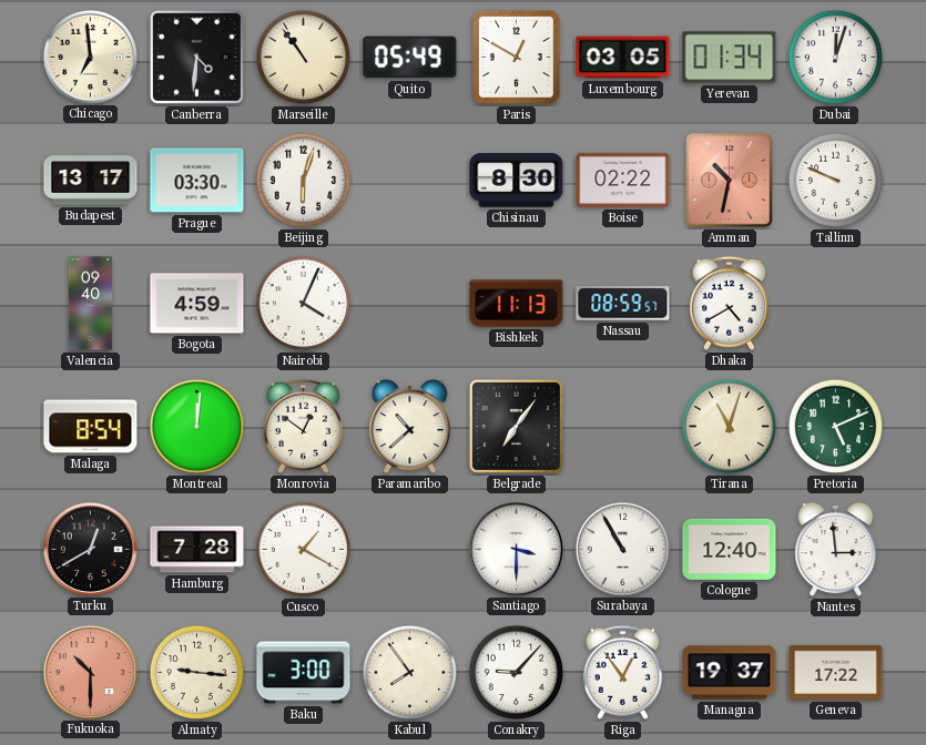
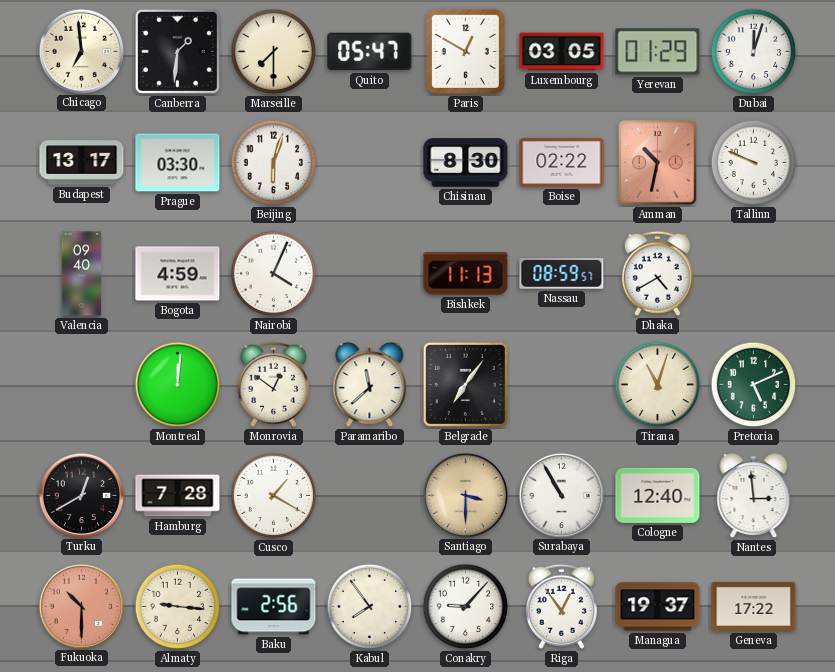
Canberra: 4:31 -> 1:31 (177, 51)
Marseille: 10:54 -> 7:30 (274, 52)
Quito: 05:49 -> 05:47 (370, 52)
Yerevan: 01:34 -> 01:29 (658, 52)
Malaga: 8:54 -> none (91, 427)
Paramaribo: 10:38 -> 11:38 (370, 385)
Santiago dial: white -> champagne (465, 495)
Baku: 3:00 -> 2:56 (274, 607)
